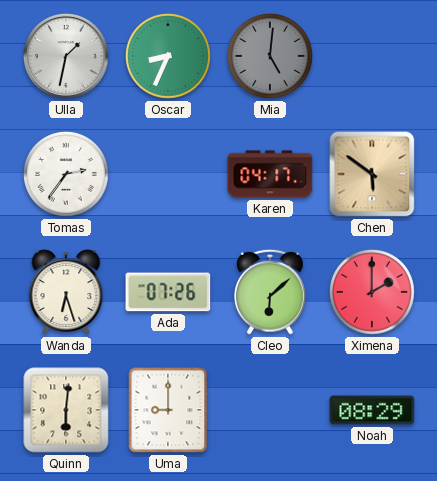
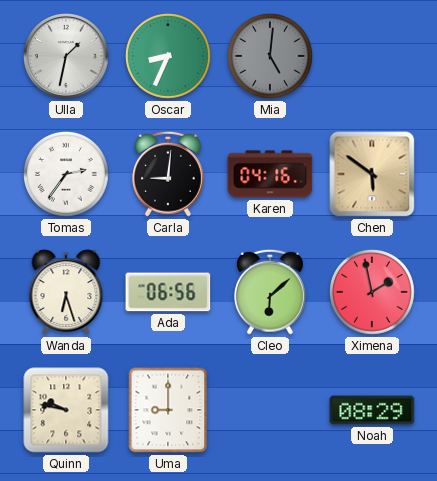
Carla: none -> 9:01 (168, 174)
Karen: 04:17 -> 04:16 (270, 174)
Ada: 07:26 -> 06:56 (168, 292)
Ximena: 2:00 -> 1:58 (372, 292)
Quinn: 6:01 -> 9:47 (66, 410)
